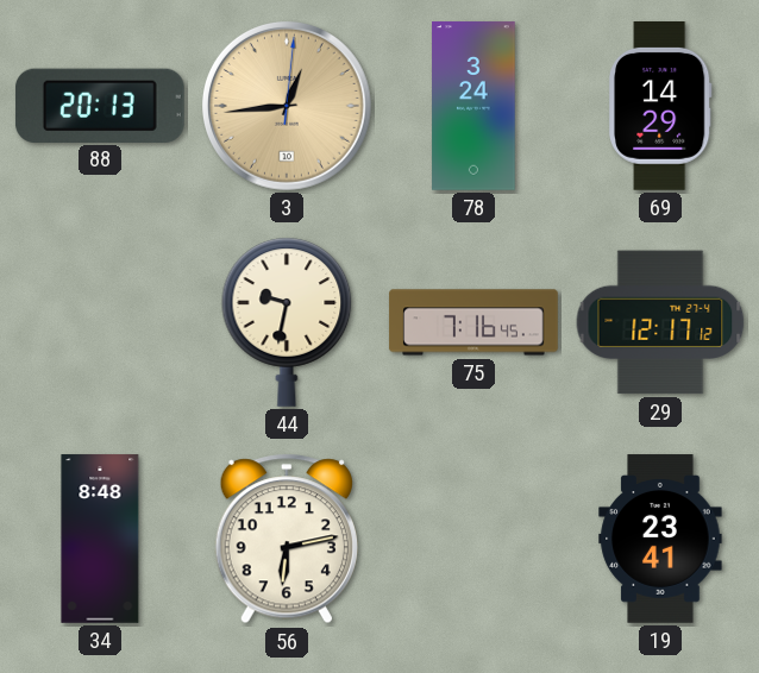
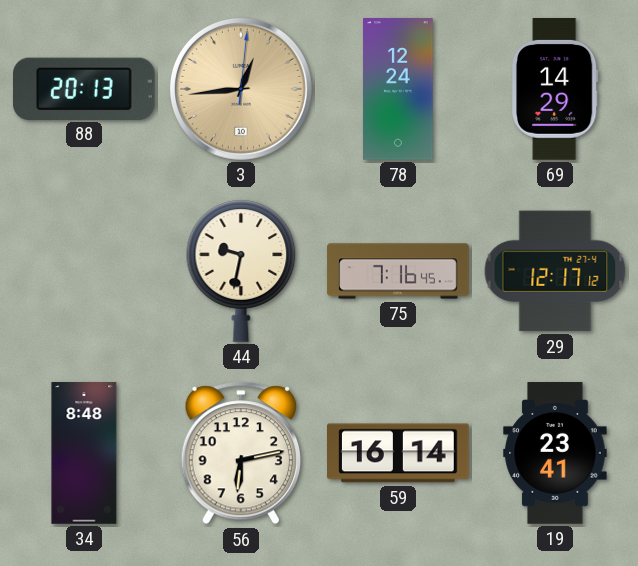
78: 3:24 -> 12:24 (398, 89)
59: none -> 16:14 (399, 453)
